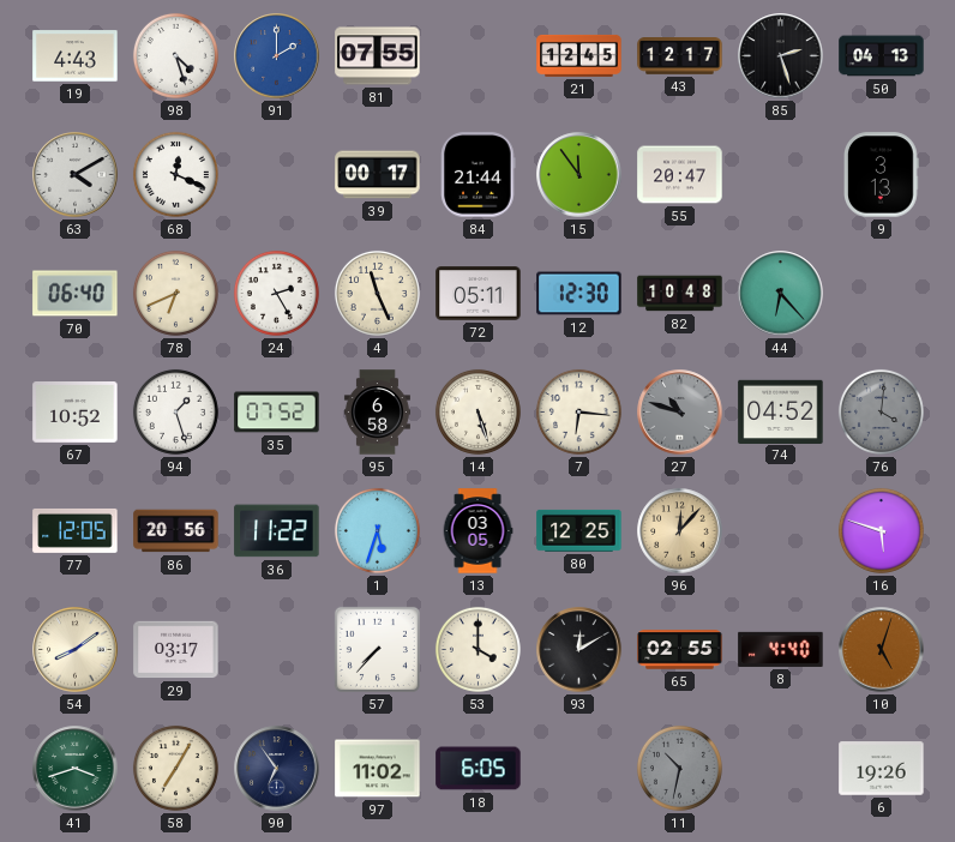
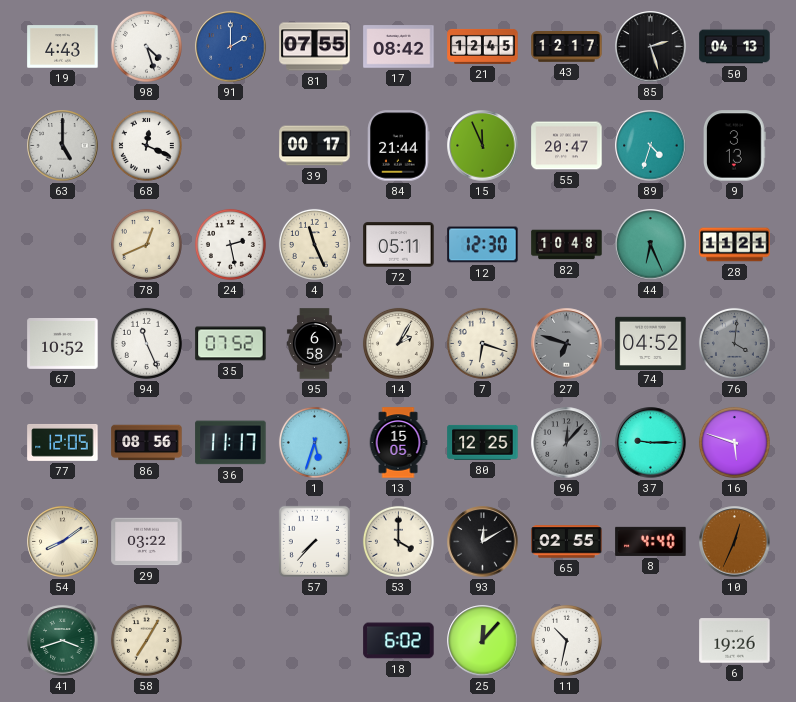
17: none -> 08:42 (399, 47)
63: 4:10 -> 5:00 (63, 146)
15: 11:54 -> 11:56 (483, 146)
89: none -> 4:33 (651, 146)
70: 06:40 -> none (76, 294)
78: 6:41 -> 12:41 (146, 244)
24: 2:25 -> 2:28 (230, 244)
44: 6:23 -> 6:26 (651, 245)
28: none -> 11:21 (735, 245)
94: 1:27 -> 11:26 (146, 343)
14: 5:27 -> 2:05 (398, 343)
7: 6:16 -> 6:18 (482, 343)
27: 10:48 -> 6:48 (567, 344)
86: 20:56 -> 08:56 (147, 443)
36: 11:22 -> 11:17 (231, 443)
13: 03:05 -> 15:05 (398, 443)
96 dial: champagne -> grey (567, 443)
37: none -> 9:15 (651, 443)
29: 03:17 -> 03:22 (147, 542)
10: 5:03 -> 12:34 (735, 542)
90: 6:54 -> none (277, 769)
97: 11:02 -> none (378, 769)
18: 6:05 -> 6:02 (399, 641)
25: none -> 12:07 (483, 641)
11 dial: grey -> white (566, 640)
